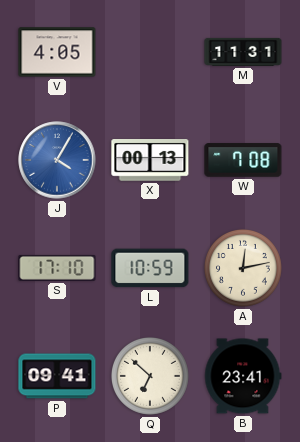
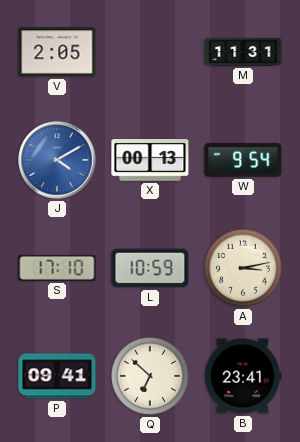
V: 4:05 -> 2:05 (57, 52)
J: 4:05 -> 4:10 (57, 160)
W: 7:08 -> 9:54 (243, 160)
A: 12:13 -> 3:13 (243, 268)
